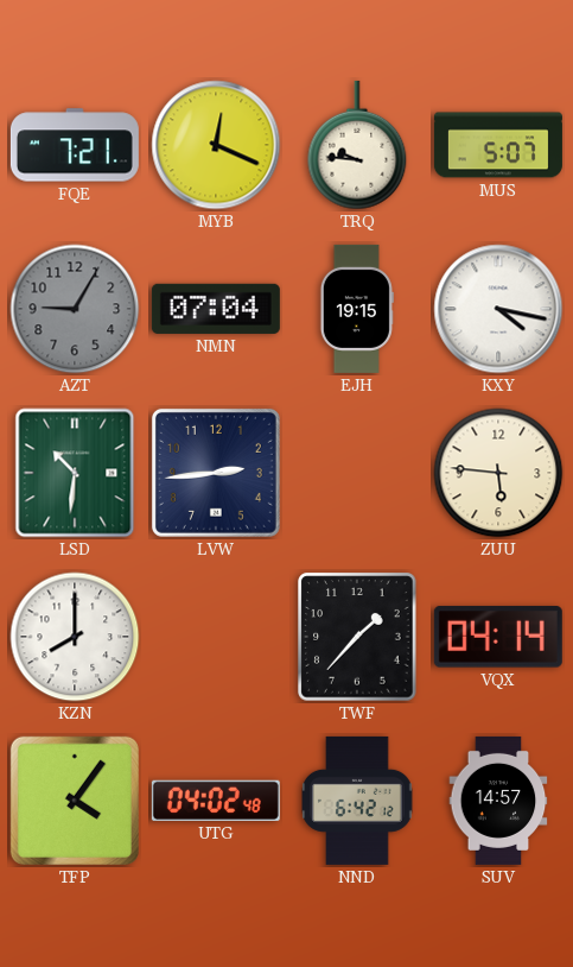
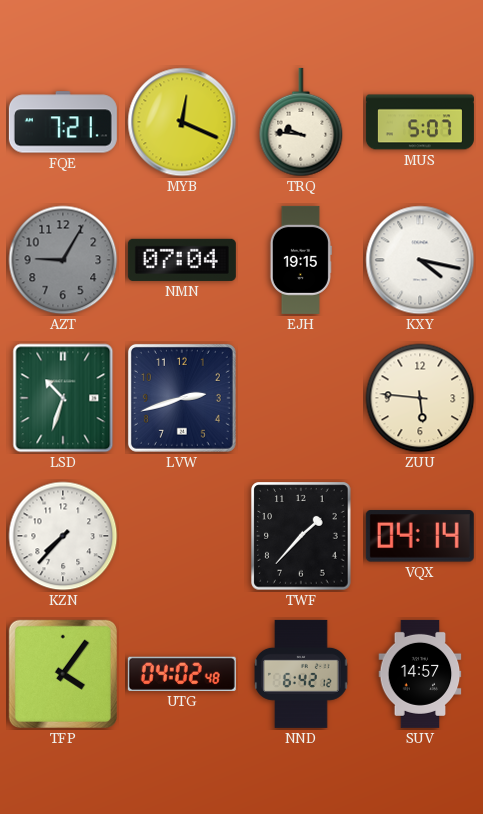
LSD: 10:31 -> 10:33 (63, 398)
LVW: 2:44 -> 2:42 (182, 398)
KZN: 8:00 -> 7:37 (63, 536)
